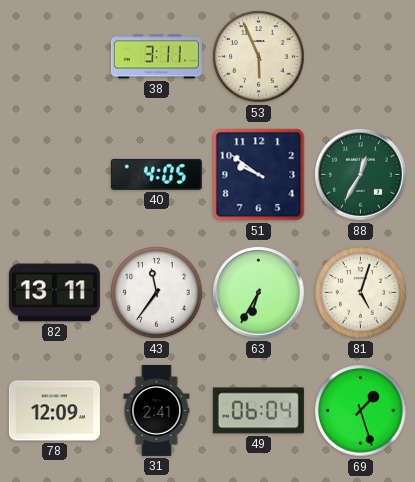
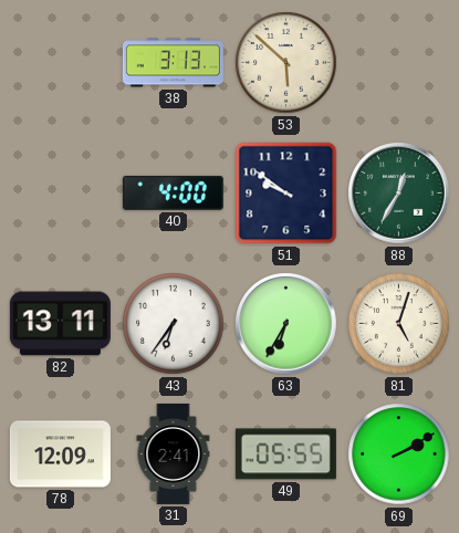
38: 3:11 -> 3:13 (173, 63)
53: 5:56 -> 5:52 (286, 63)
40: 4:05 -> 4:00 (173, 192)
43: 11:36 -> 6:36 (174, 324)
49: 06:04 -> 05:55 (285, 454)
69: 1:27 -> 2:10 (399, 454)
